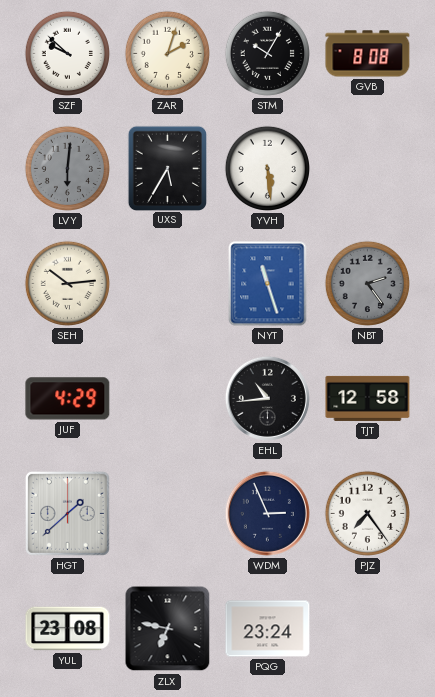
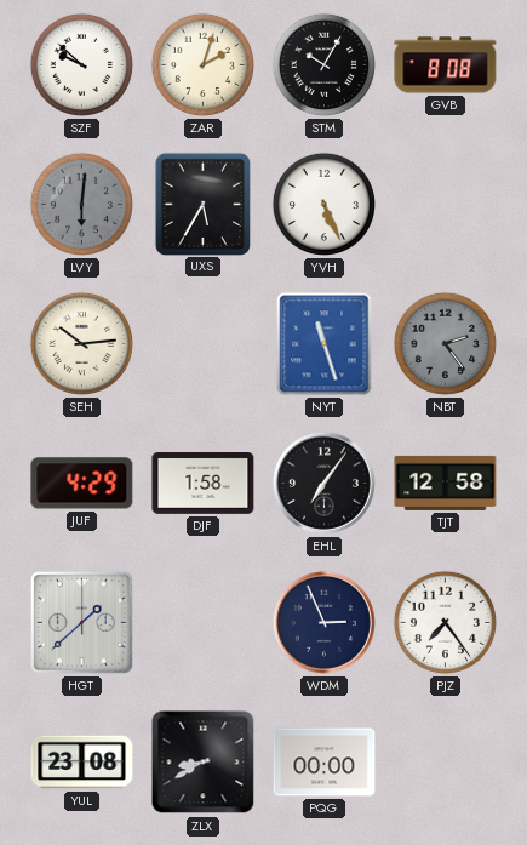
YVH: 5:29 -> 5:26 (323, 204)
DJF: none -> 1:58 (204, 484)
EHL: 10:44 -> 7:06 (323, 483)
ZLX: 6:47 -> 8:40 (204, 763)
PQG: 23:24 -> 00:00 (325, 763)
